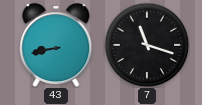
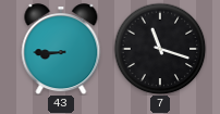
43: 8:43 -> 8:45 (61, 49)
